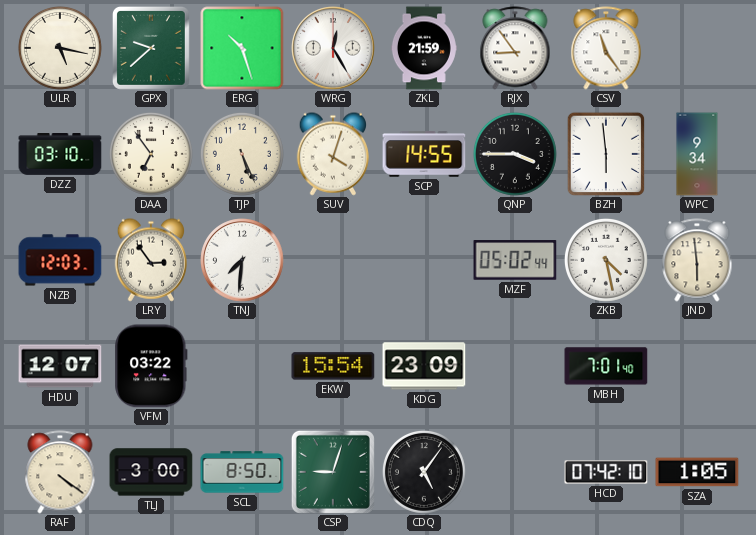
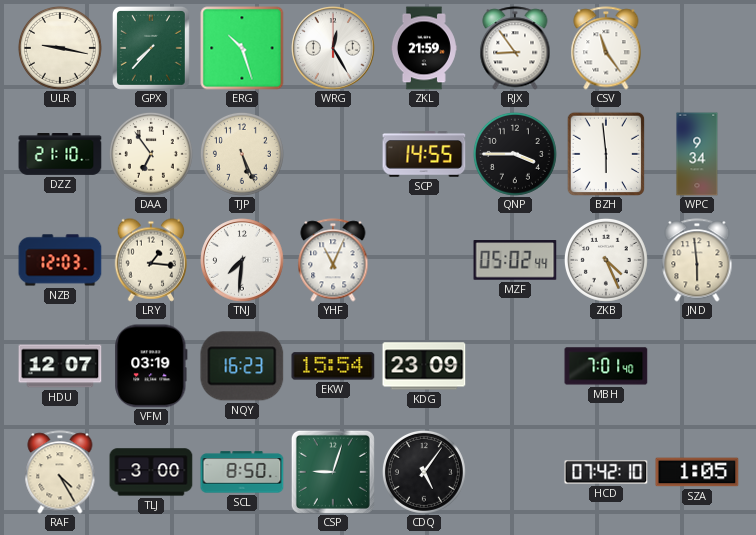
ULR: 5:17 -> 9:17 (60, 48)
GPX: 9:38 -> 7:37 (151, 48)
DZZ: 03:10 -> 21:10 (60, 155)
SUV: 4:03 -> none (332, 154)
LRY: 2:54 -> 1:16 (150, 260)
YHF: none -> 11:04 (333, 260)
ZKB: 4:28 -> 4:26 (606, 260)
VFM: 03:22 -> 03:19 (151, 366)
NQY: none -> 16:23 (242, 366)
RAF: 4:21 -> 4:25 (60, 472)
